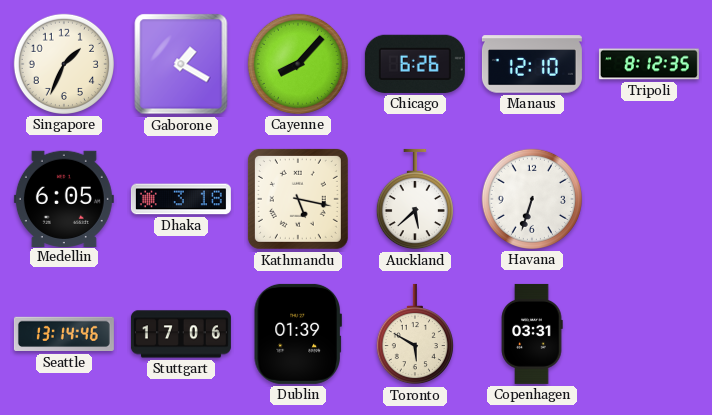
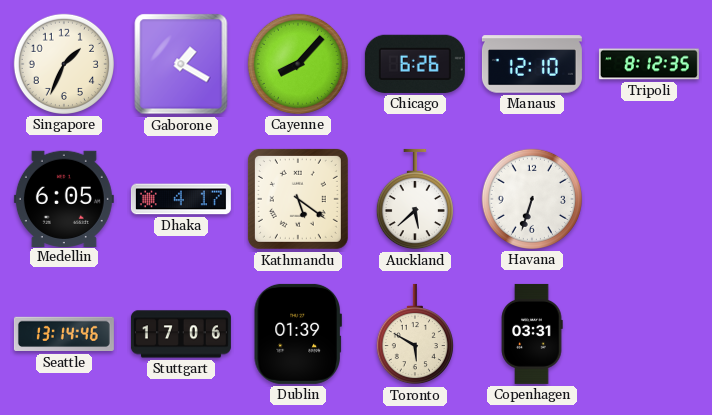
Dhaka: 3:18 -> 4:17 (181, 199)
Kathmandu: 5:17 -> 5:21 (298, 199)
